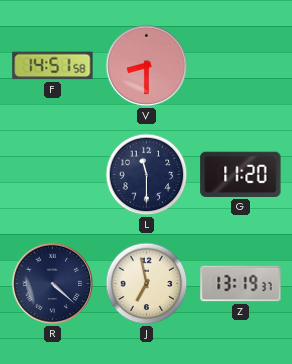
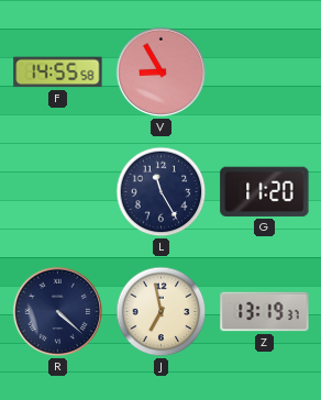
F: 14:51 -> 14:55 (58, 73)
V: 8:30 -> 8:55 (162, 73)
L: 11:30 -> 11:25 (162, 192)
